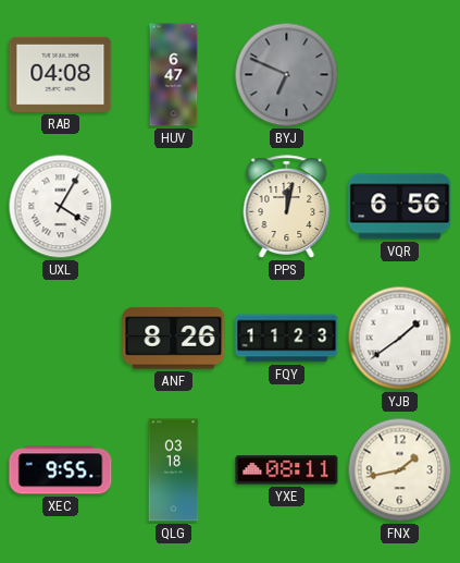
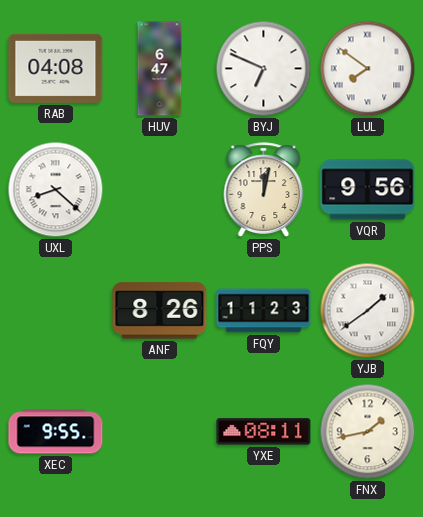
BYJ dial: grey -> white (264, 69)
LUL: none -> 7:51 (368, 69)
UXL: 4:05 -> 8:22 (56, 190)
VQR: 6:56 -> 9:56 (368, 190)
QLG: 03:18 -> none (174, 470)
